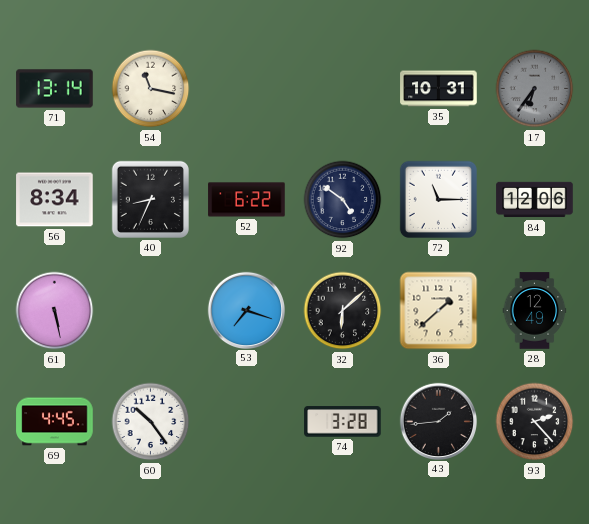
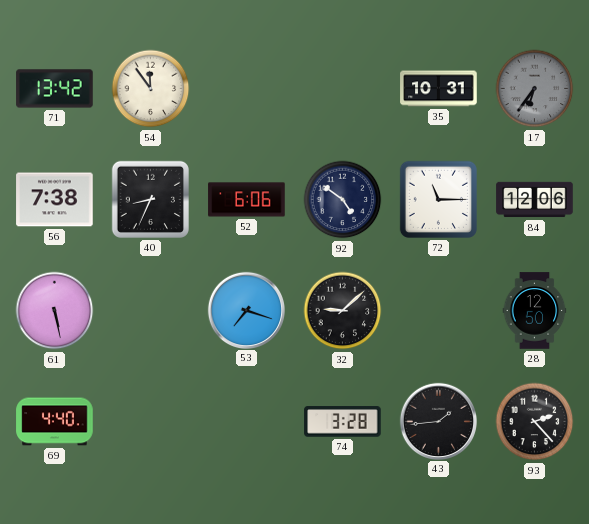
71: 13:14 -> 13:42 (55, 89)
54: 11:17 -> 11:54 (151, 89)
56: 8:34 -> 7:38 (55, 200)
52: 6:22 -> 6:06 (247, 200)
32: 6:08 -> 9:08 (343, 311)
36: 1:38 -> none (439, 311)
28: 12:49 -> 12:50 (535, 311)
69: 4:45 -> 4:40 (55, 422)
60: 10:24 -> none (151, 422)
